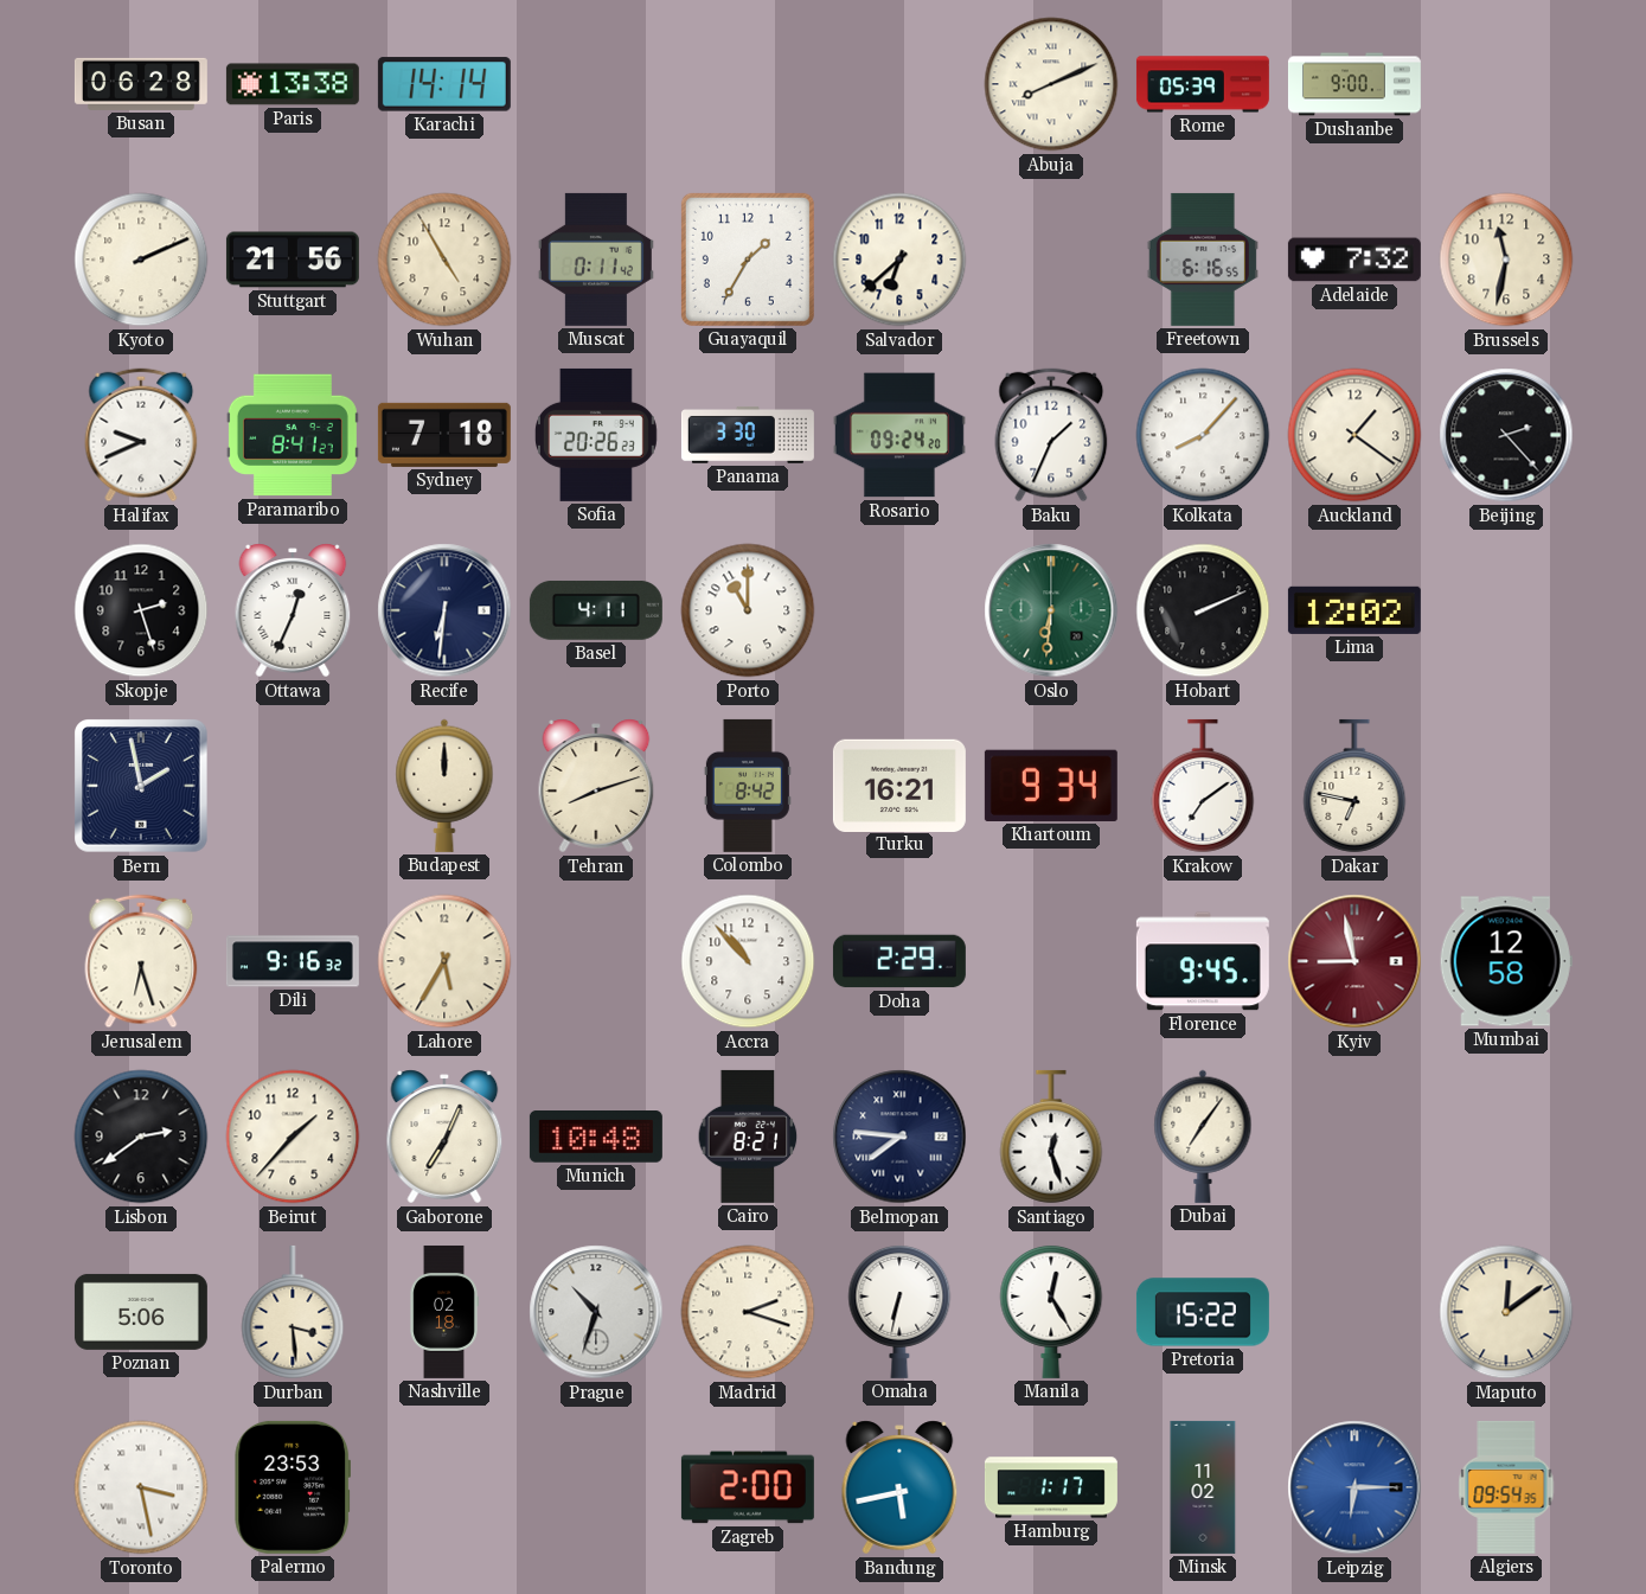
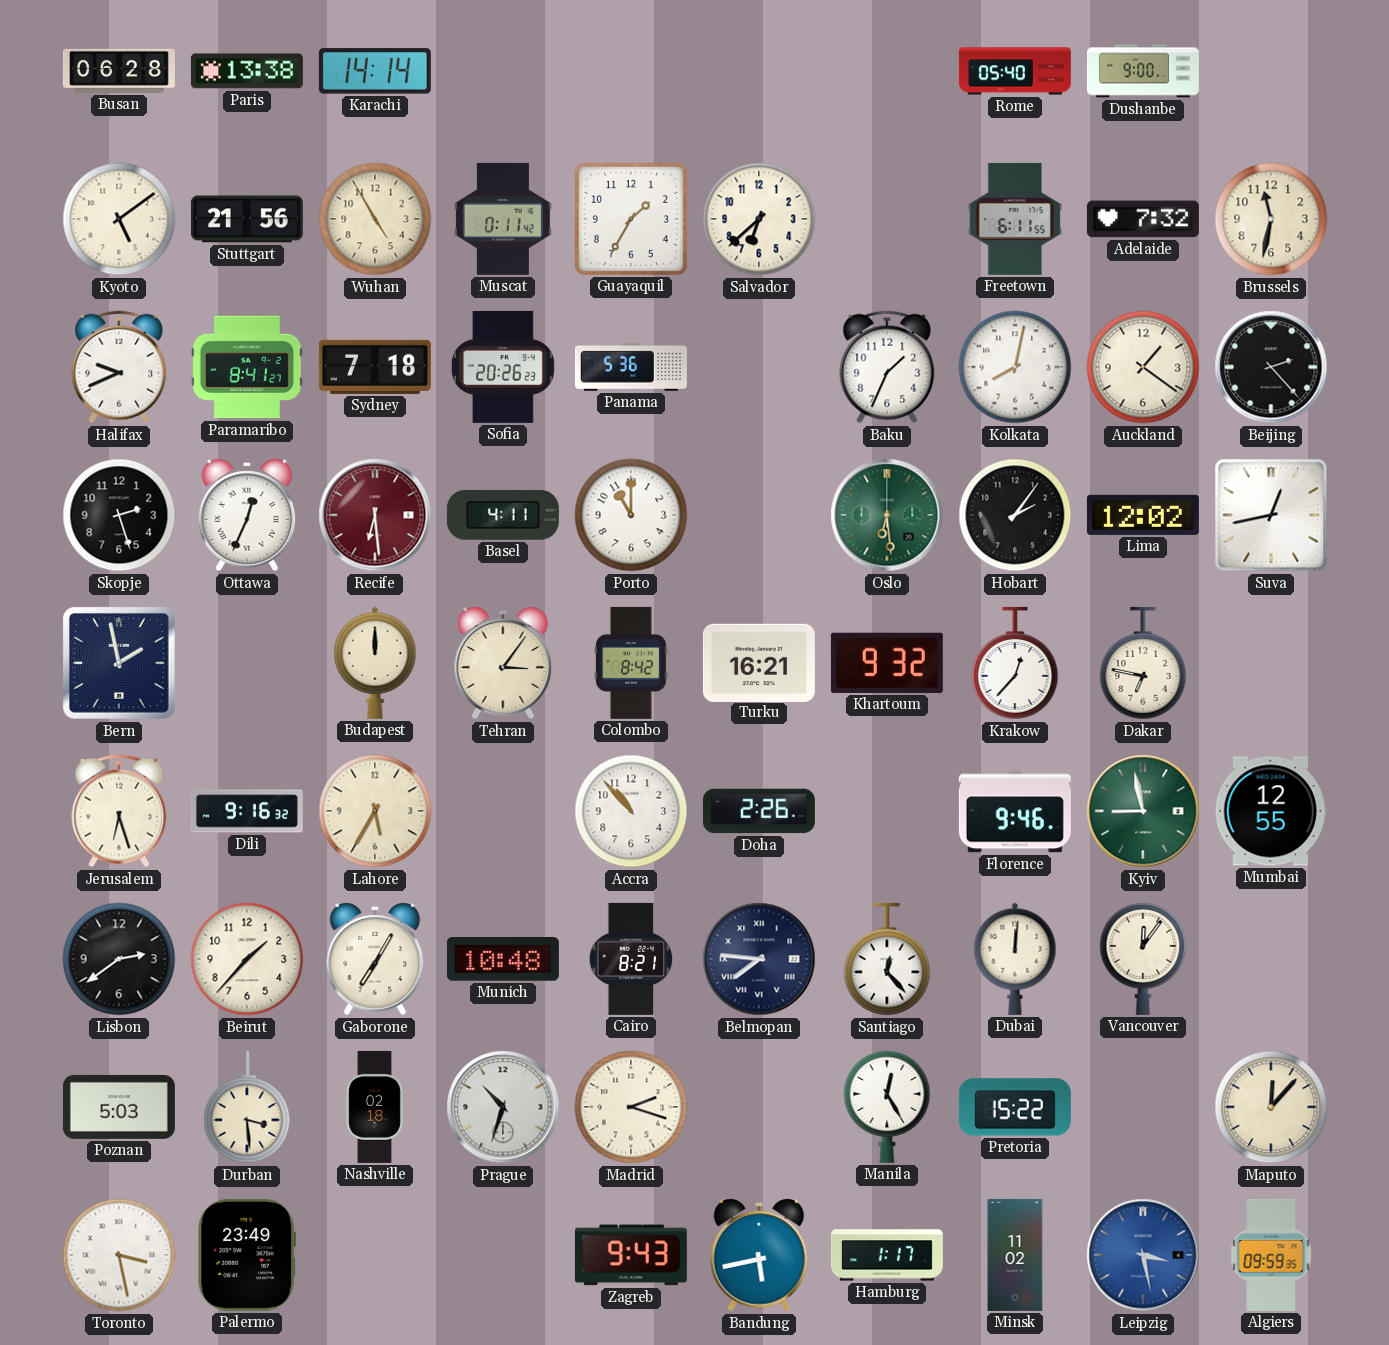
Abuja: 8:11 -> none (1051, 84)
Rome: 05:39 -> 05:40 (1015, 71)
Kyoto: 2:11 -> 5:09 (119, 219)
Freetown: 6:16 -> 6:11 (1015, 219)
Panama: 3:30 -> 5:36 (631, 367)
Rosario: 09:24 -> none (899, 435)
Kolkata: 8:07 -> 8:02 (1015, 367)
Recife: 6:31 -> 6:29 (375, 515)
Recife dial: navy -> burgundy (375, 515)
Oslo: 6:31 -> 6:29 (887, 515)
Hobart: 2:11 -> 2:06 (1015, 515)
Suva: none -> 12:43 (1271, 515)
Tehran: 8:12 -> 3:06 (503, 663)
Khartoum: 9:34 -> 9:32 (887, 663)
Krakow: 7:09 -> 12:37 (1015, 663)
Doha: 2:29 -> 2:26 (759, 811)
Florence: 9:45 -> 9:46 (1015, 811)
Kyiv dial: burgundy -> green (1143, 811)
Mumbai: 12:58 -> 12:55 (1271, 811)
Gaborone: 7:04 -> 7:05 (375, 959)
Santiago: 12:27 -> 12:23 (887, 959)
Dubai: 7:06 -> 12:01 (1015, 959)
Vancouver: none -> 12:06 (1143, 958)
Poznan: 5:06 -> 5:03 (119, 1107)
Omaha: 6:32 -> none (899, 1311)
Maputo: 12:09 -> 12:07 (1271, 1107)
Palermo: 23:53 -> 23:49 (246, 1255)
Zagreb: 2:00 -> 9:43 (631, 1255)
Leipzig: 6:15 -> 3:28 (1143, 1255)
Algiers: 09:54 -> 09:59 (1271, 1255)
